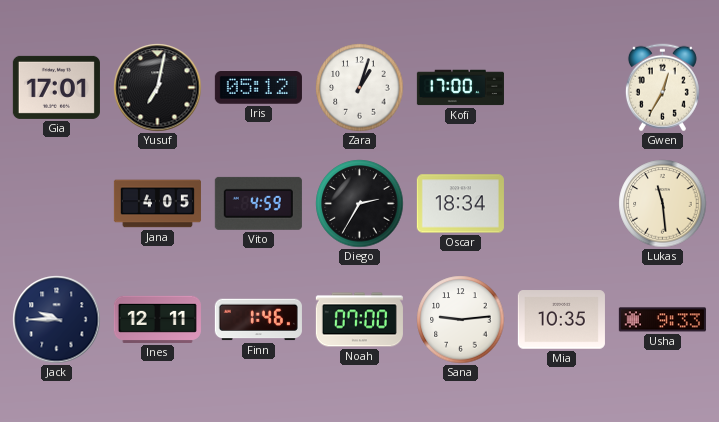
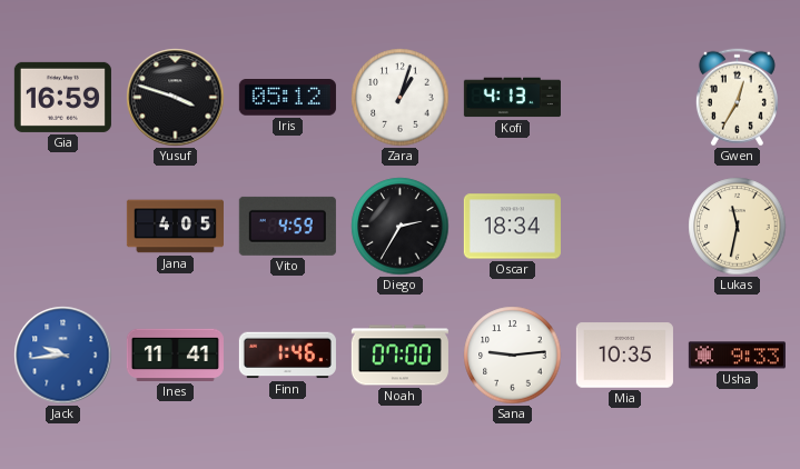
Gia: 17:01 -> 16:59 (62, 97)
Yusuf: 7:02 -> 3:48 (176, 98)
Kofi: 17:00 -> 4:13 (512, 98)
Lukas: 11:29 -> 11:32 (738, 227)
Jack: 9:45 -> 9:44 (63, 356)
Jack dial: navy -> blue (63, 356)
Ines: 12:11 -> 11:41 (175, 355)
